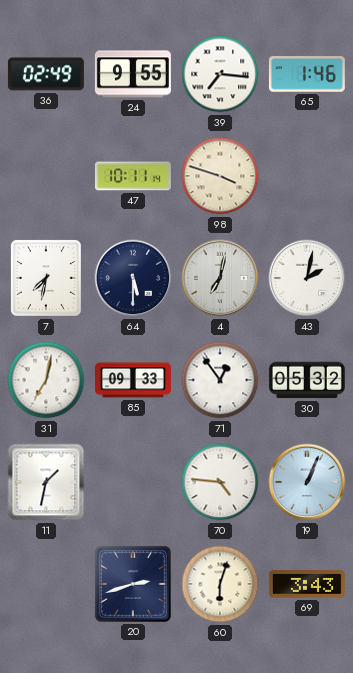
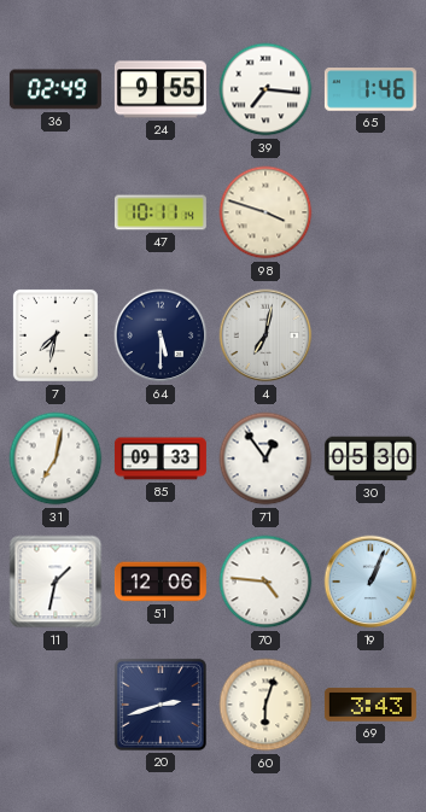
43: 2:02 -> none (307, 278)
30: 05:32 -> 05:30 (370, 458)
51: none -> 12:06 (161, 582)
